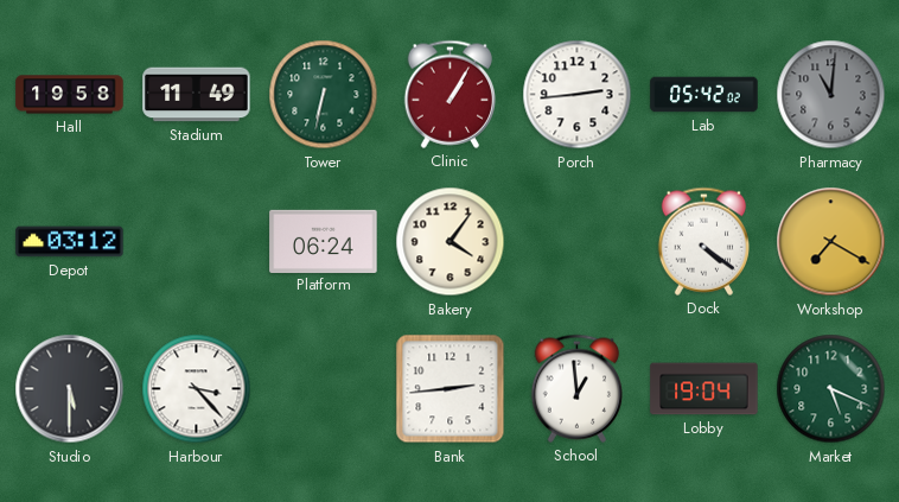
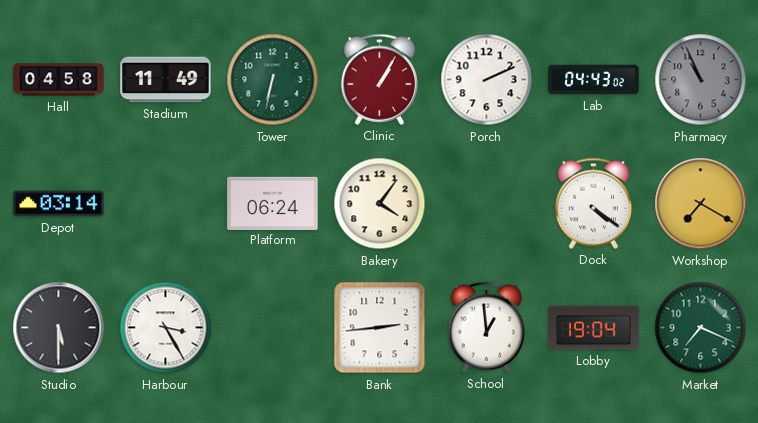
Hall: 19:58 -> 04:58 (59, 80)
Porch: 2:44 -> 2:11 (487, 80)
Lab: 05:42 -> 04:43 (594, 80)
Pharmacy: 11:01 -> 10:56 (701, 80)
Depot: 03:12 -> 03:14 (59, 204)
Harbour: 3:23 -> 3:25 (166, 328)
Market: 5:19 -> 7:19 (701, 328)
